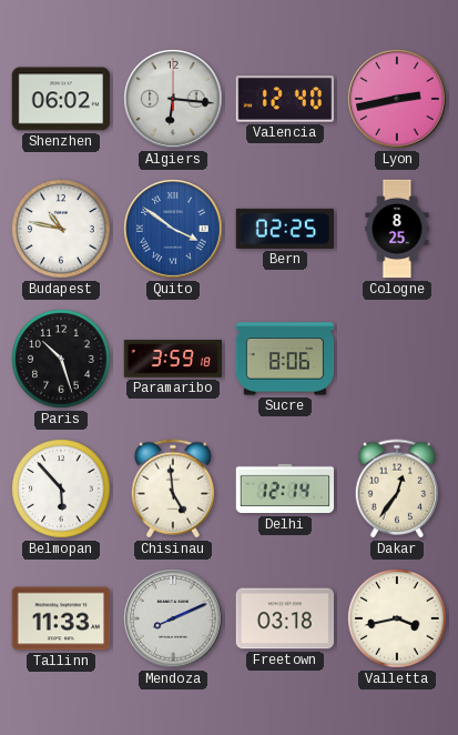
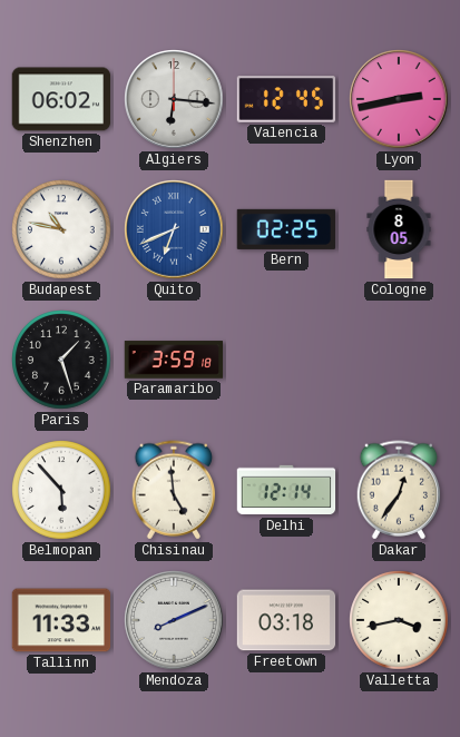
Valencia: 12:40 -> 12:45 (286, 99)
Quito: 3:51 -> 6:41 (174, 229)
Cologne: 8:25 -> 8:05 (399, 229)
Paris: 10:27 -> 1:27 (61, 360)
Sucre: 8:06 -> none (285, 359)
